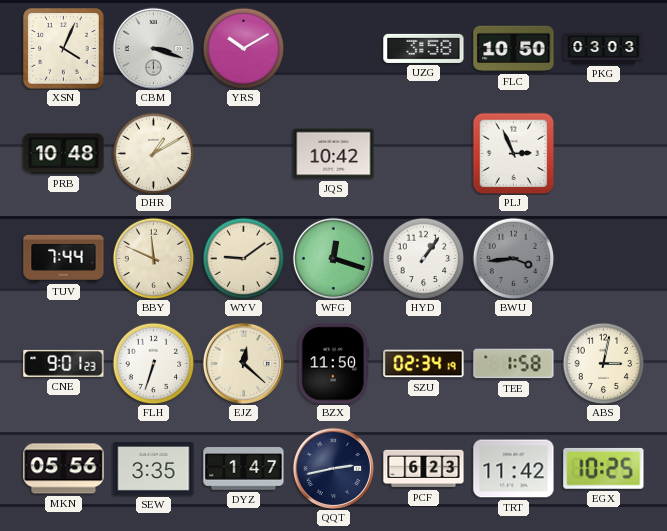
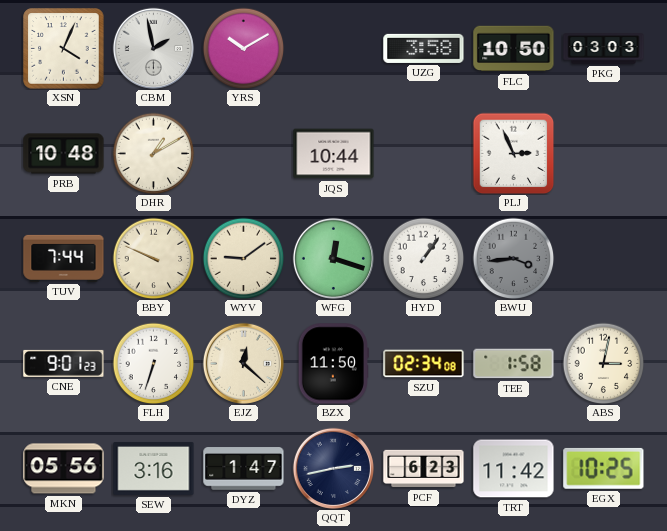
CBM: 3:18 -> 1:58 (153, 48)
JQS: 10:42 -> 10:44 (334, 154)
BBY: 11:49 -> 9:49 (153, 258)
SZU: 02:34:19 -> 02:34:08 (424, 364)
SEW: 3:35 -> 3:16 (154, 468)
